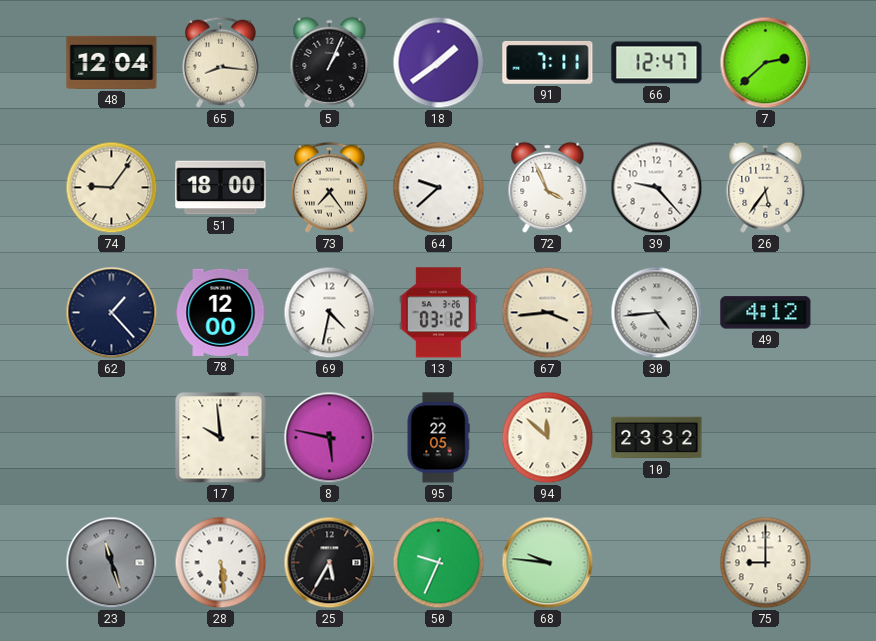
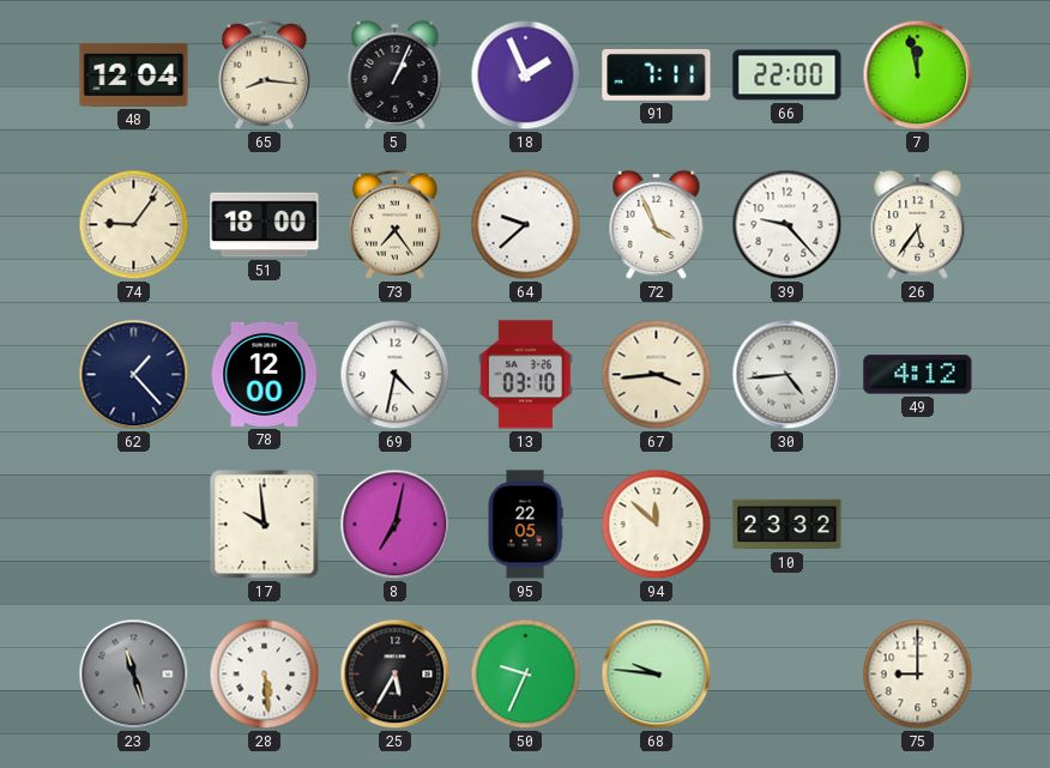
18: 1:39 -> 1:56 (526, 75)
66: 12:47 -> 22:00 (787, 75)
7: 2:38 -> 11:58 (918, 75)
13: 03:12 -> 03:10 (525, 375)
8: 5:47 -> 7:02 (396, 525)
